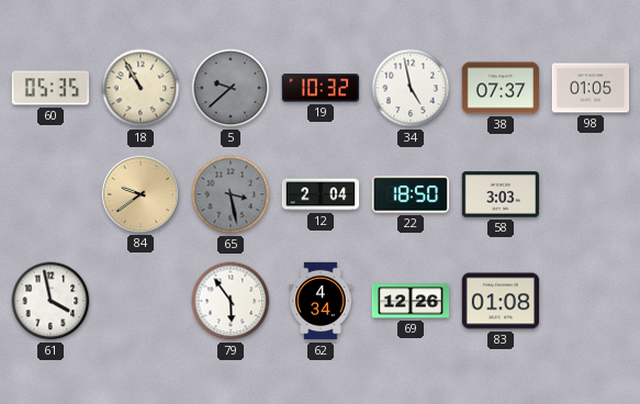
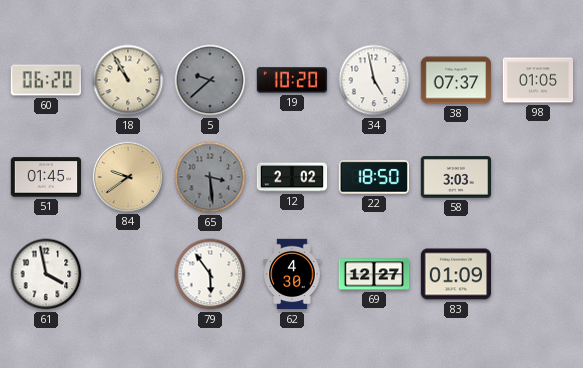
60: 05:35 -> 06:20 (45, 80)
19: 10:32 -> 10:20 (292, 80)
51: none -> 01:45 (46, 177)
65: 3:28 -> 3:29 (210, 177)
12: 2:04 -> 2:02 (292, 177)
62: 4:34 -> 4:30 (292, 274)
69: 12:26 -> 12:27 (374, 274)
83: 01:08 -> 01:09 (456, 274)
